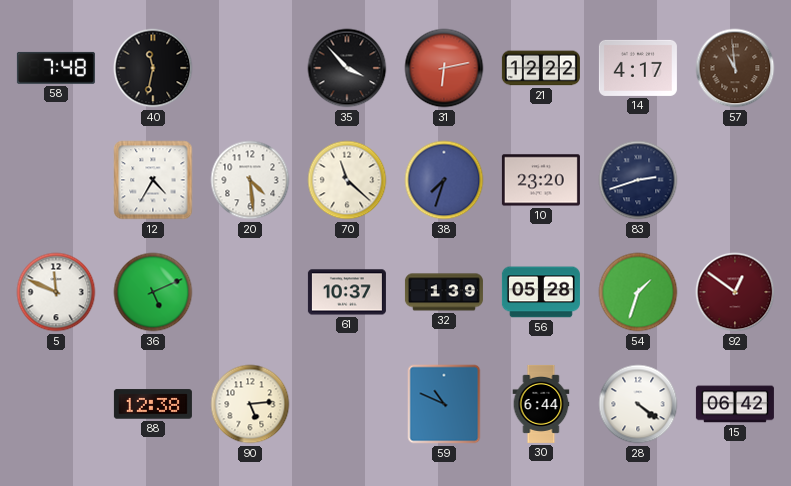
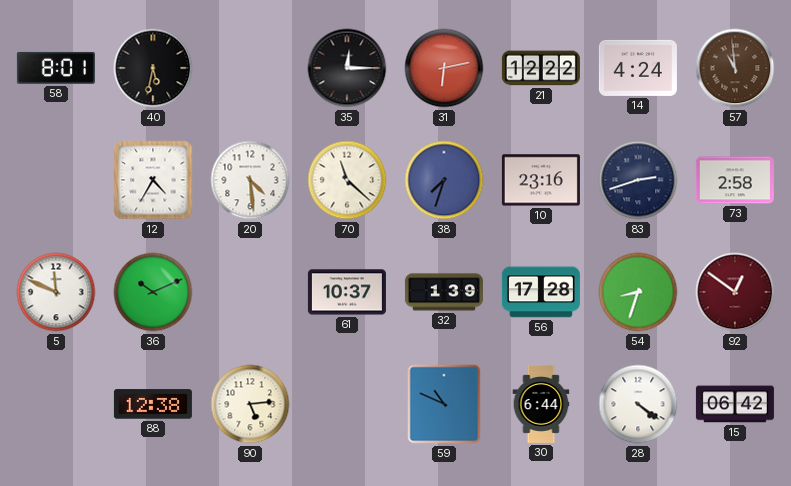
58: 7:48 -> 8:01 (56, 68)
40: 11:32 -> 5:32 (153, 68)
35: 3:53 -> 12:15 (347, 68)
14: 4:17 -> 4:24 (638, 68)
10: 23:20 -> 23:16 (541, 180)
73: none -> 2:58 (735, 180)
36: 5:11 -> 10:11 (153, 292)
56: 05:28 -> 17:28 (541, 292)
54: 1:33 -> 8:33 (638, 292)
